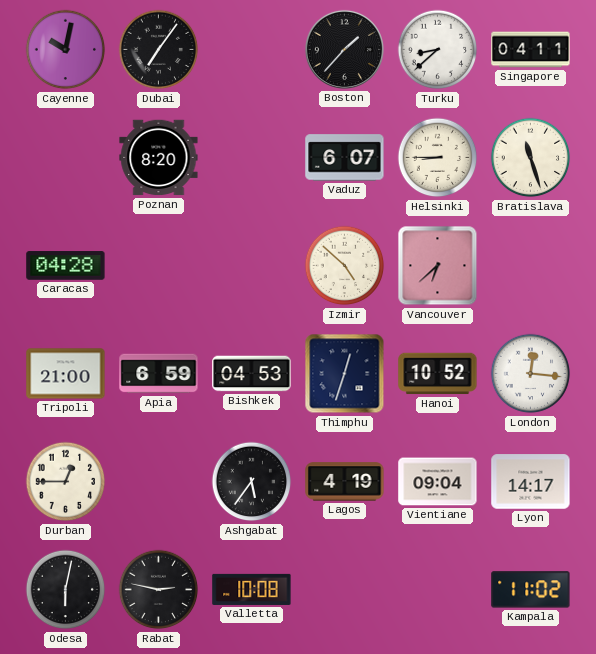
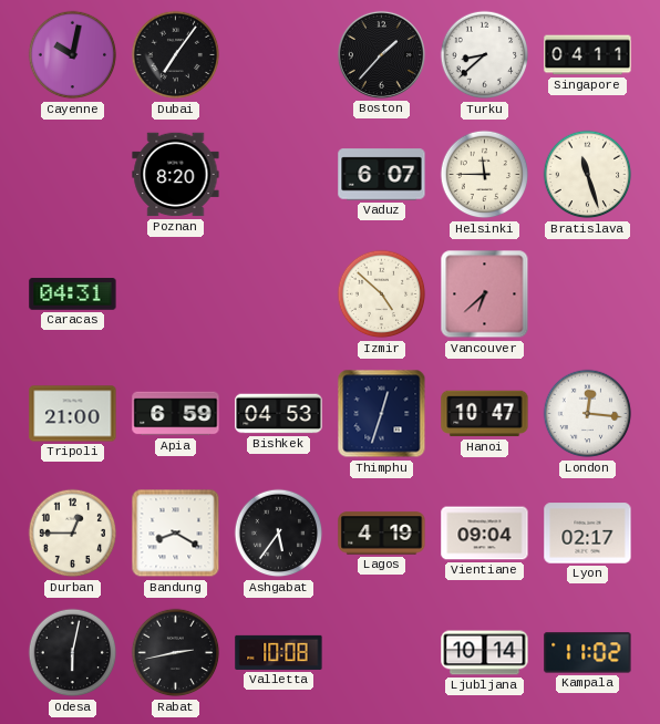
Helsinki: 8:45 -> 11:45 (485, 175)
Caracas: 04:28 -> 04:31 (73, 294)
Hanoi: 10:52 -> 10:47 (485, 414)
Bandung: none -> 8:20 (176, 534)
Lyon: 14:17 -> 02:17 (588, 534)
Rabat: 2:47 -> 2:43 (176, 653)
Ljubljana: none -> 10:14 (485, 653)
